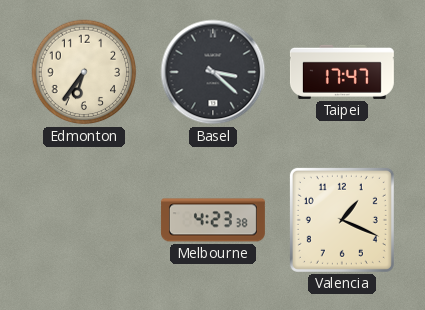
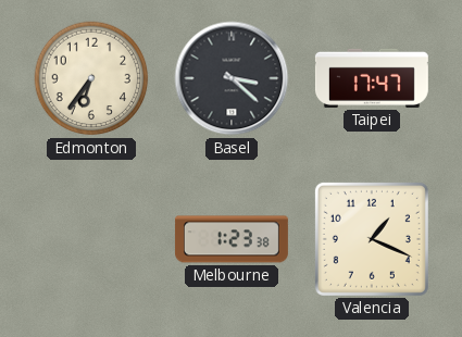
Melbourne: 4:23 -> 1:23 (232, 239)
